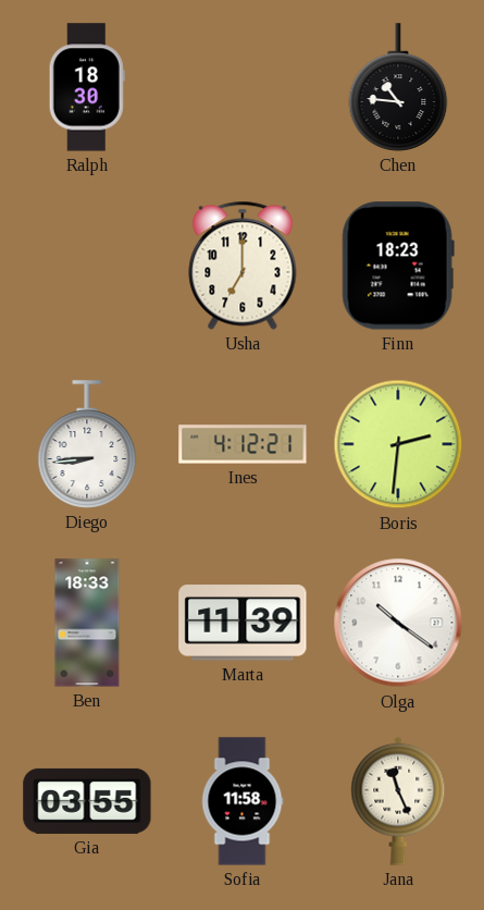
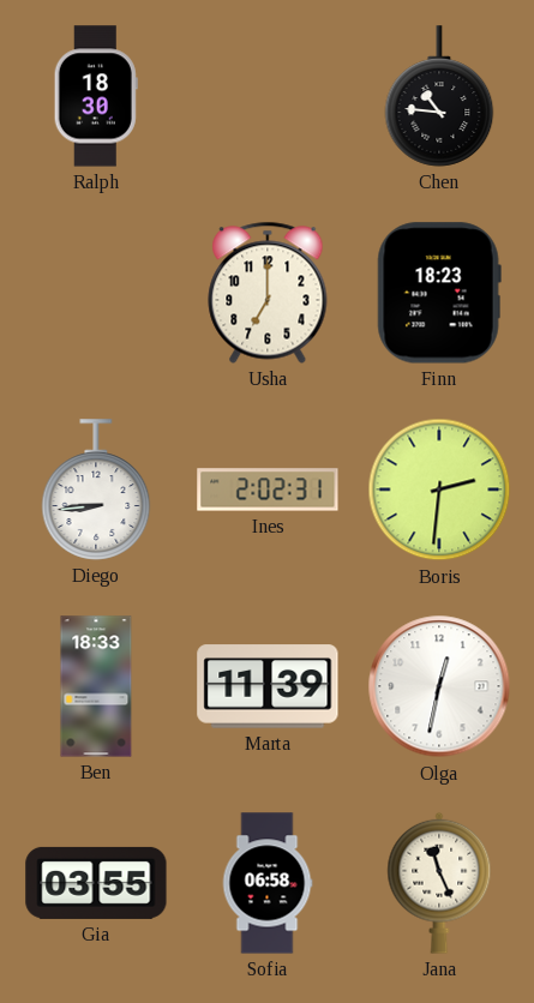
Ines: 4:12 -> 2:02 (268, 490)
Olga: 10:21 -> 12:32 (439, 686)
Sofia: 11:58 -> 06:58 (268, 883)
